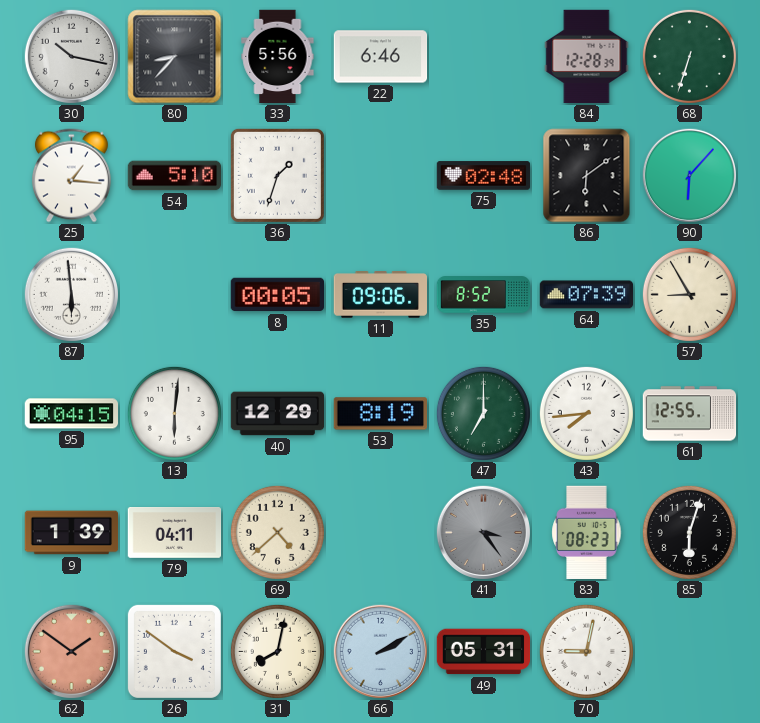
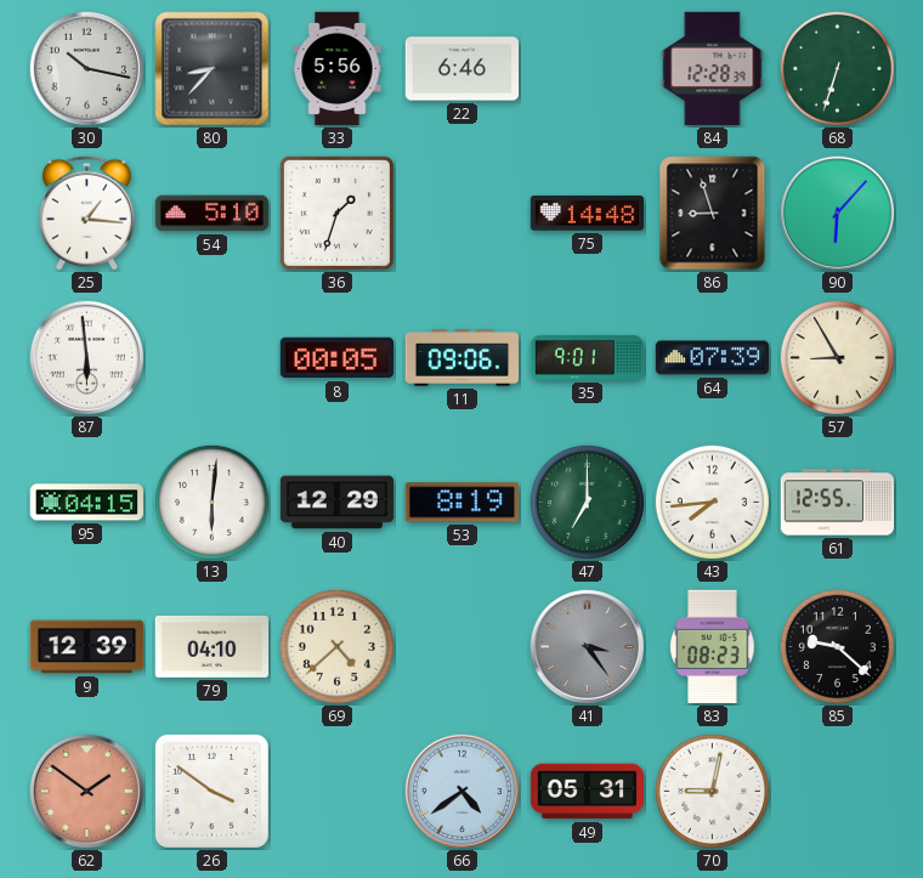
75: 02:48 -> 14:48 (588, 214)
86: 6:09 -> 8:57 (713, 214)
35: 8:52 -> 9:01 (588, 358)
9: 1:39 -> 12:39 (87, 647)
79: 04:11 -> 04:10 (213, 647)
85: 6:03 -> 9:22 (837, 646)
31: 8:02 -> none (277, 651)
66: 2:10 -> 4:39 (461, 791)
